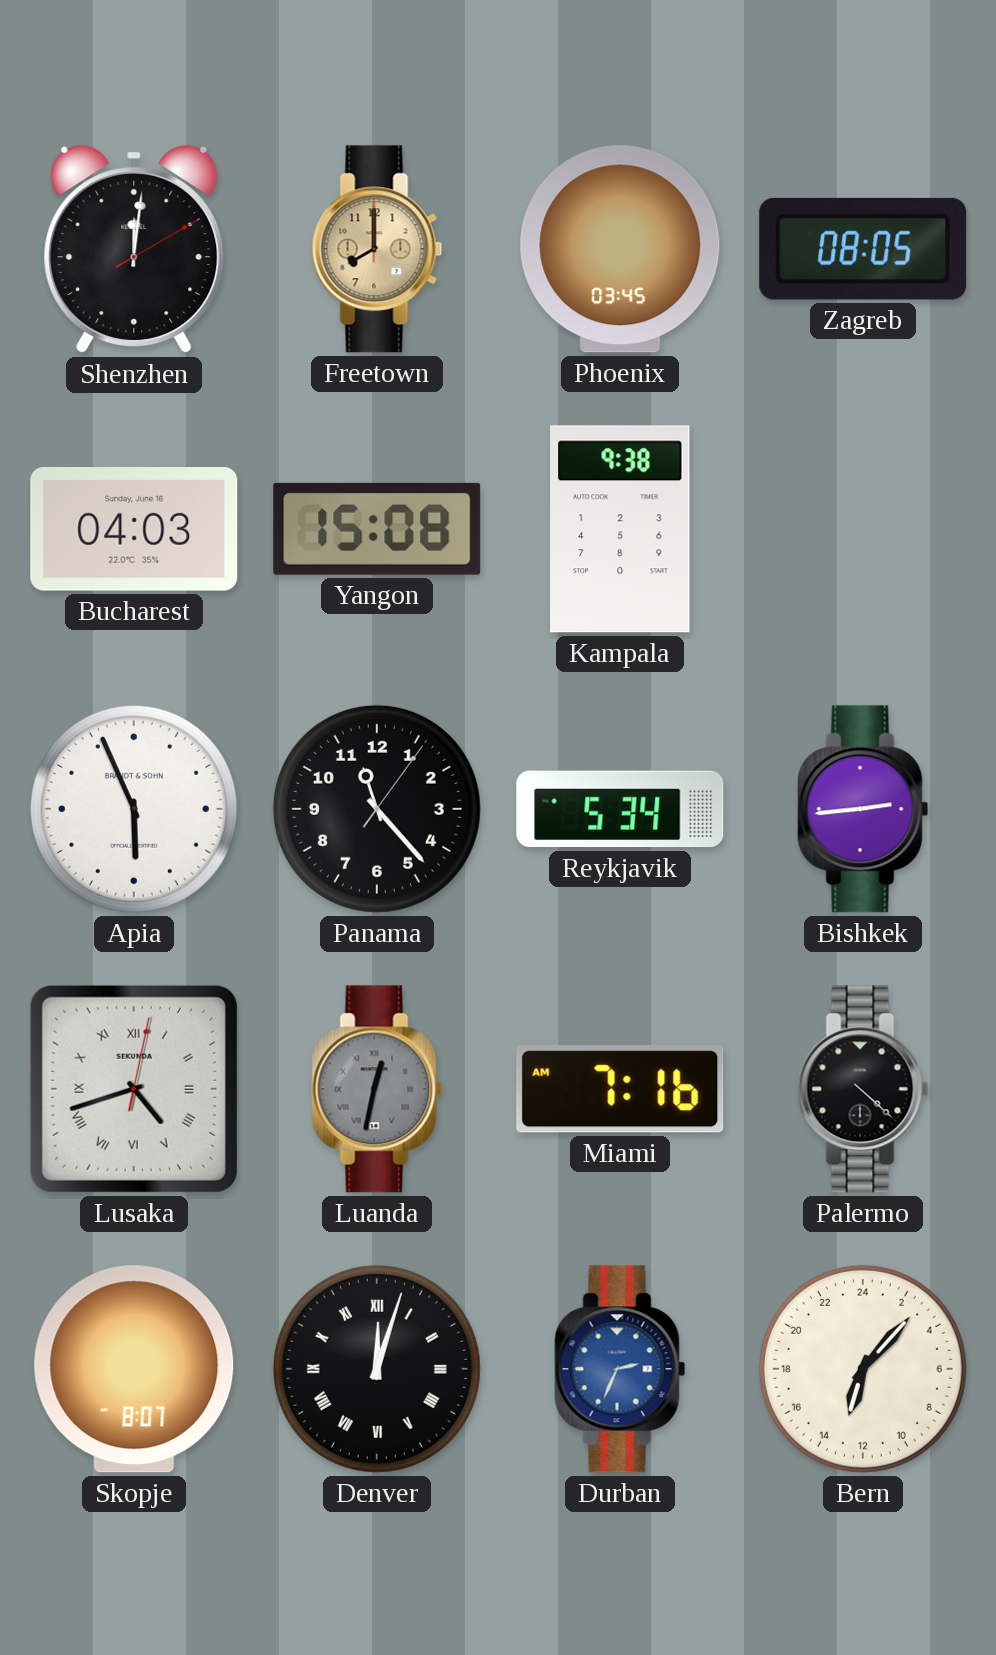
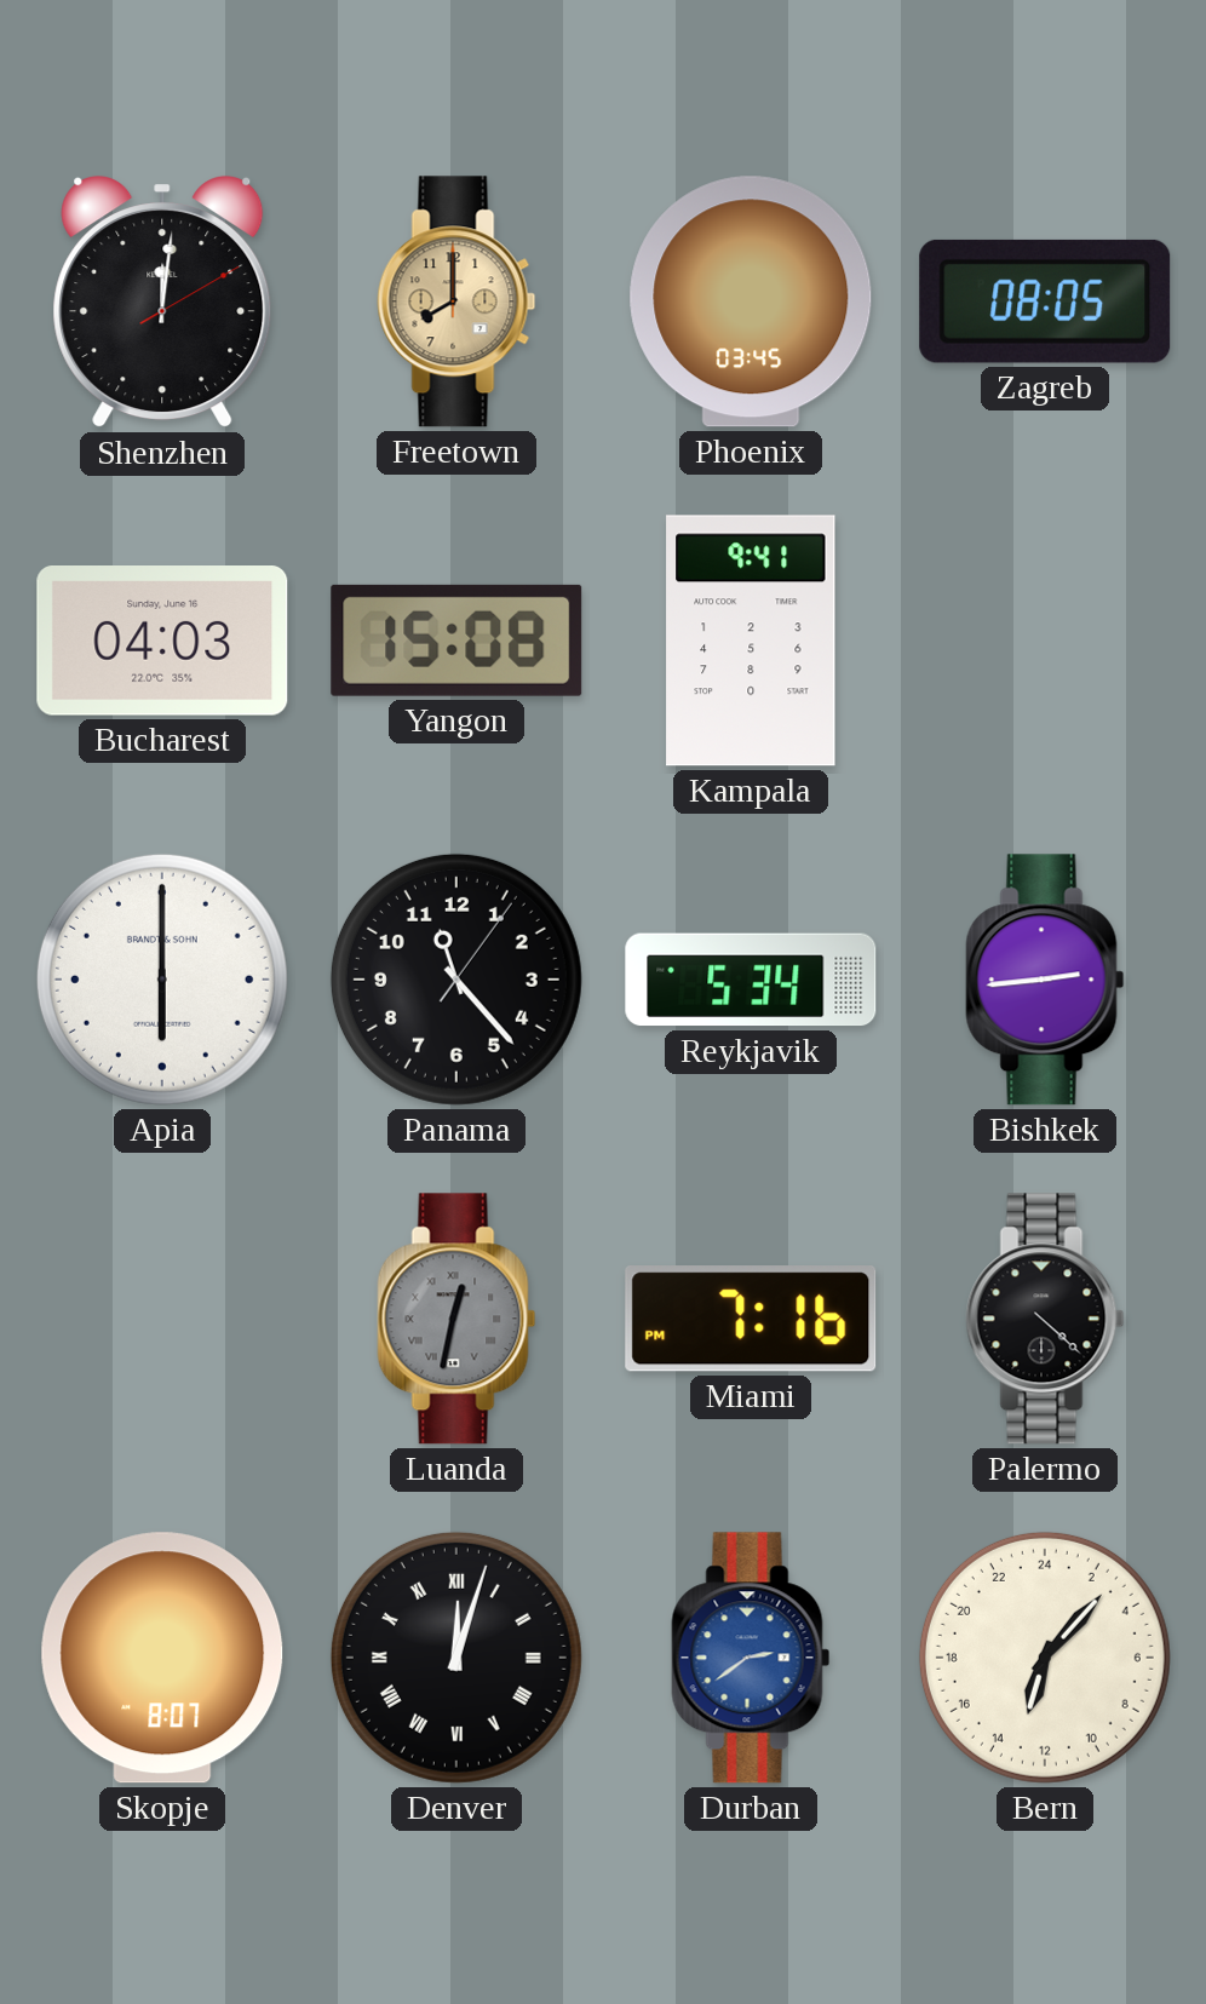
Kampala: 9:38 -> 9:41 (751, 641)
Apia: 5:56 -> 6:00 (162, 980)
Lusaka: 4:42 -> none (134, 1089)
Miami: 7:16 AM -> 7:16 PM (751, 1319)
Durban: 2:34 -> 2:39 (751, 1658)
